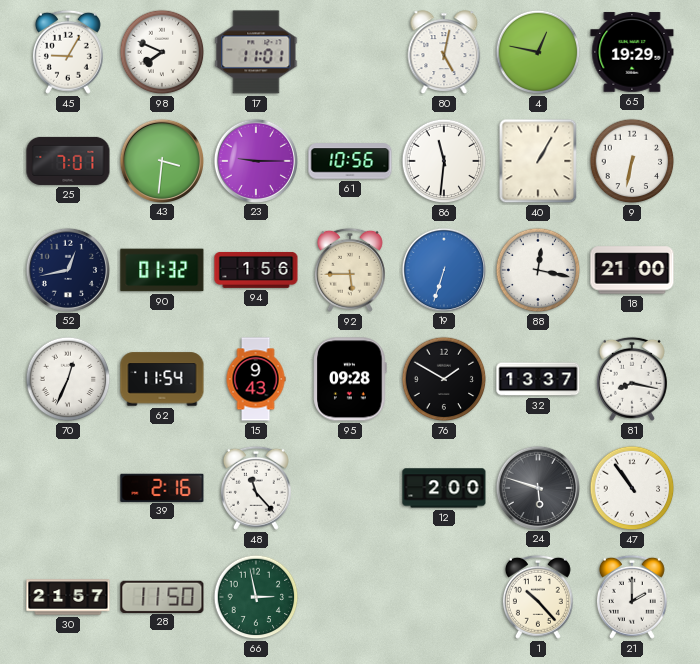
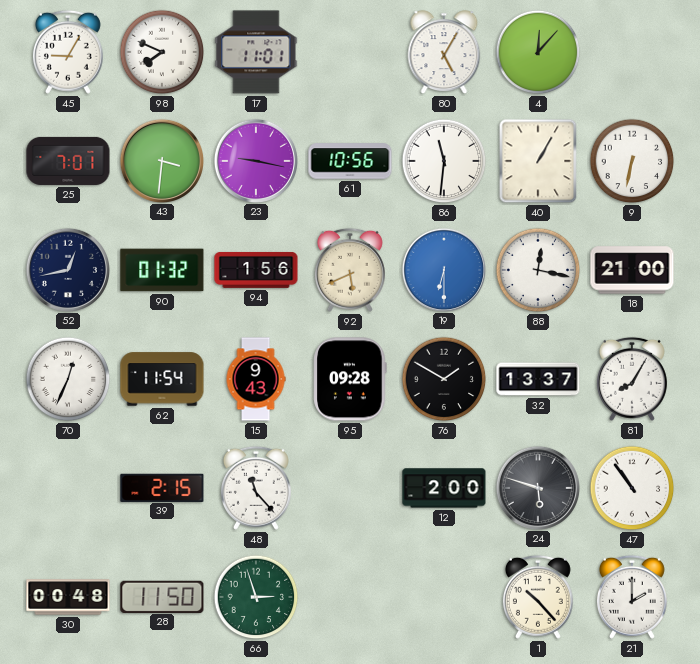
80: 5:02 -> 5:05 (444, 53)
4: 12:47 -> 12:07 (538, 52)
65: 19:29 -> none (632, 52)
23: 9:15 -> 9:17 (255, 160)
92: 5:45 -> 5:41 (350, 270)
19: 6:33 -> 6:30 (443, 269)
81: 8:17 -> 8:05 (632, 379)
39: 2:16 -> 2:15 (162, 487)
30: 21:57 -> 00:48 (68, 597)
66: 2:58 -> 2:57 (256, 597)
